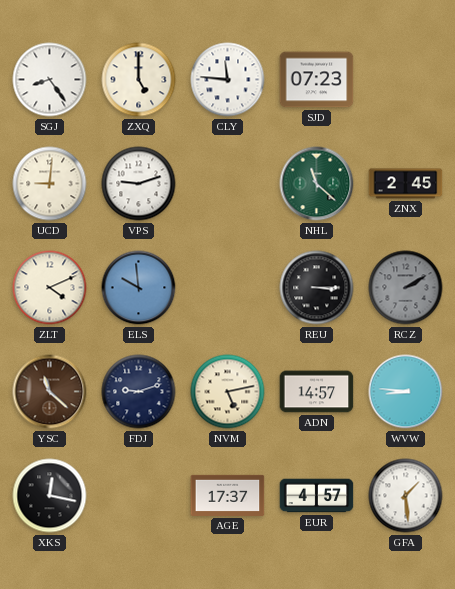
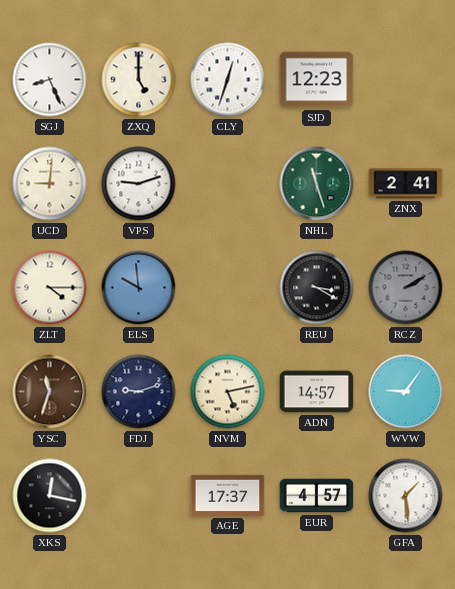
SGJ: 8:24 -> 8:26 (50, 80)
CLY: 11:46 -> 12:33 (228, 80)
SJD: 07:23 -> 12:23 (317, 80)
NHL: 11:22 -> 11:27 (317, 184)
ZNX: 2:45 -> 2:41 (406, 184)
ZLT: 4:11 -> 4:15 (50, 288)
REU: 3:15 -> 3:20 (317, 288)
YSC: 11:22 -> 11:33 (50, 392)
WVW: 8:46 -> 9:06 (406, 392)
